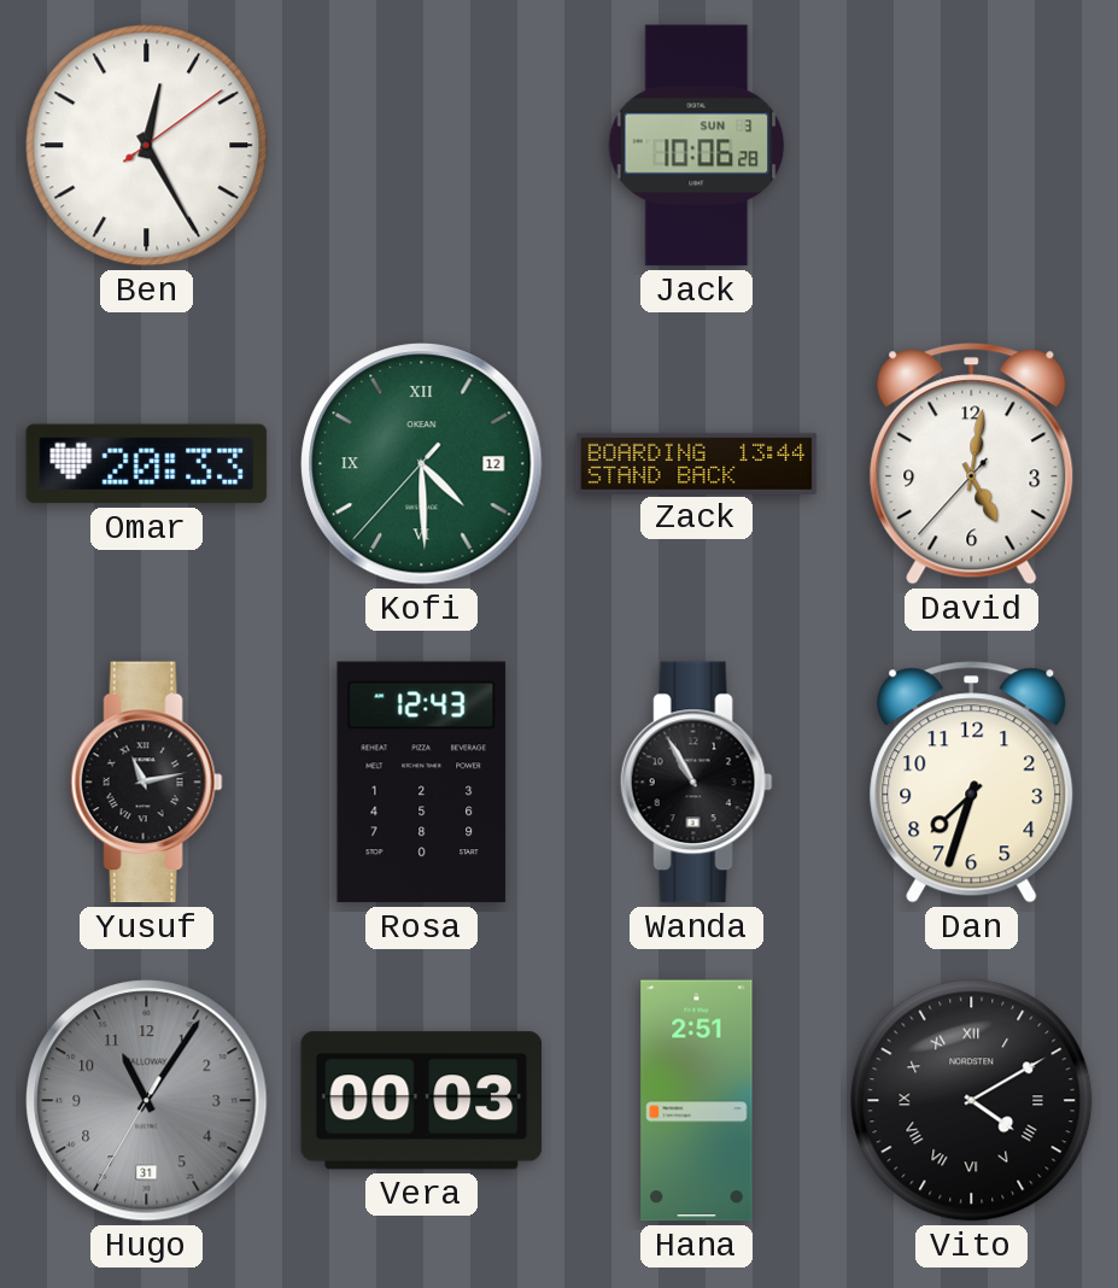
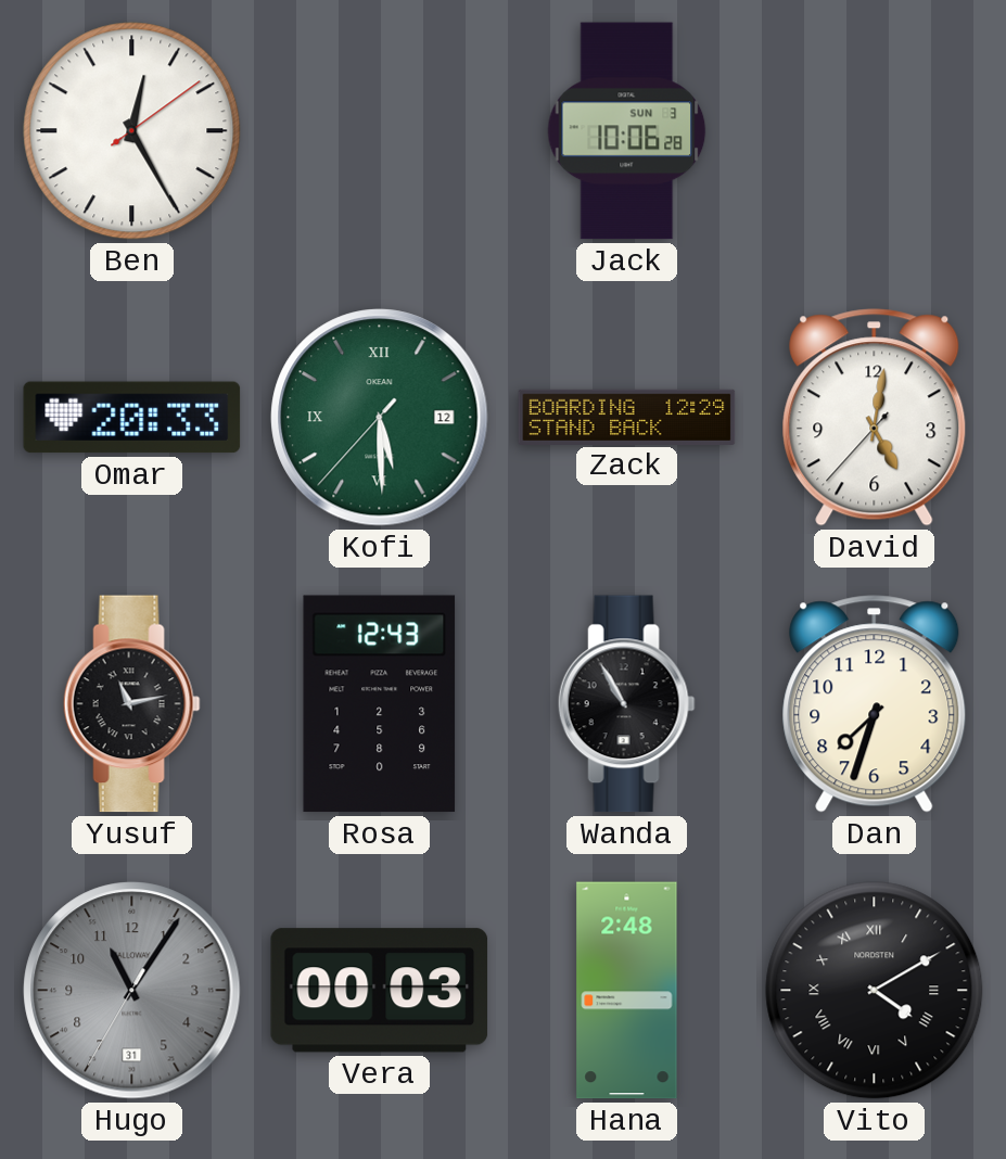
Kofi: 4:29 -> 5:29 (380, 418)
Zack: 13:44 -> 12:29 (627, 417)
Hana: 2:51 -> 2:48 (627, 991)
